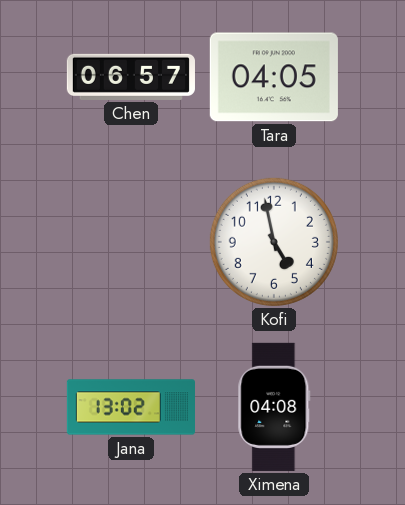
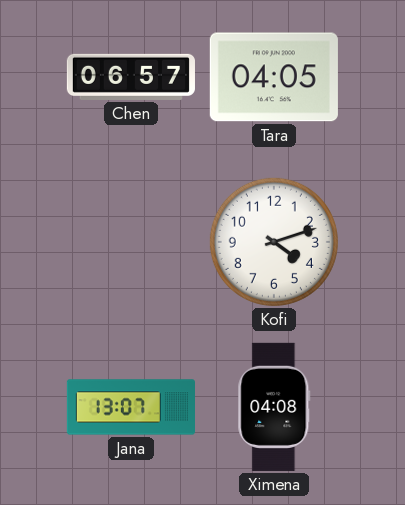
Kofi: 4:58 -> 4:12 (274, 242)
Jana: 13:02 -> 13:07 (130, 407)
